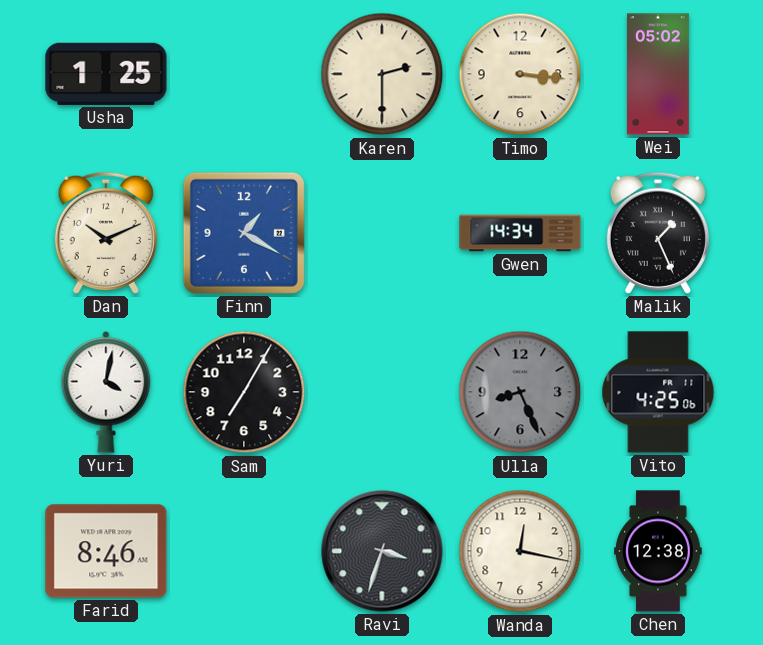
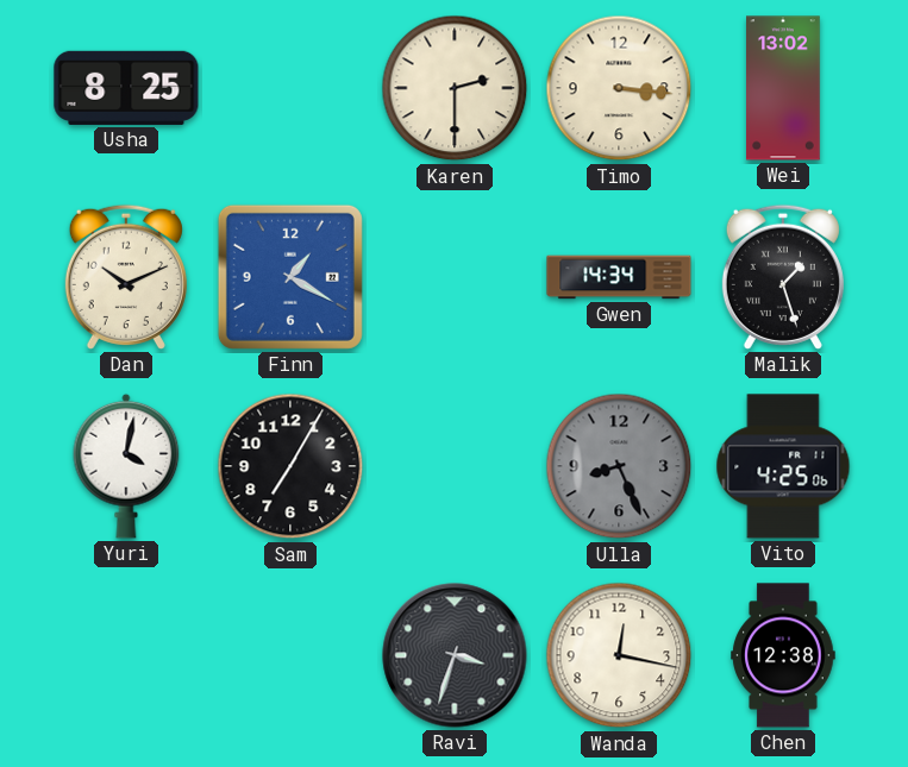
Usha: 1:25 -> 8:25 (126, 88)
Wei: 05:02 -> 13:02 (784, 88)
Malik: 1:26 -> 1:27 (783, 277)
Farid: 8:46 -> none (106, 551)
